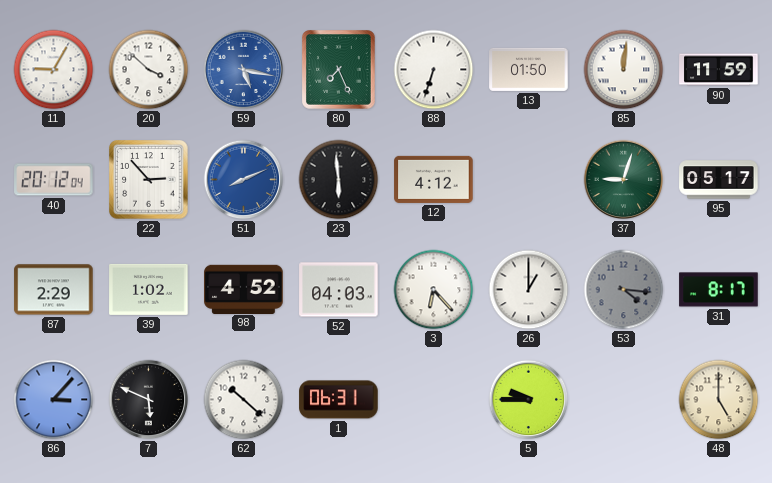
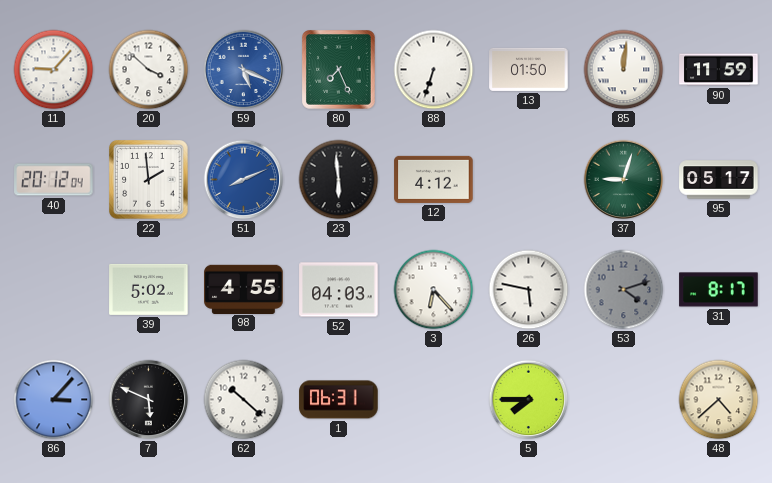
11: 9:05 -> 9:07 (54, 70)
59: 5:17 -> 5:19 (244, 70)
22: 2:53 -> 1:59 (149, 180)
87: 2:29 -> none (54, 290)
39: 1:02 -> 5:02 (149, 289)
98: 4:52 -> 4:55 (244, 289)
26: 1:00 -> 5:47 (529, 290)
53: 4:16 -> 4:12 (624, 290)
5: 9:45 -> 7:45 (529, 400)
48: 5:00 -> 4:38 (719, 400)
